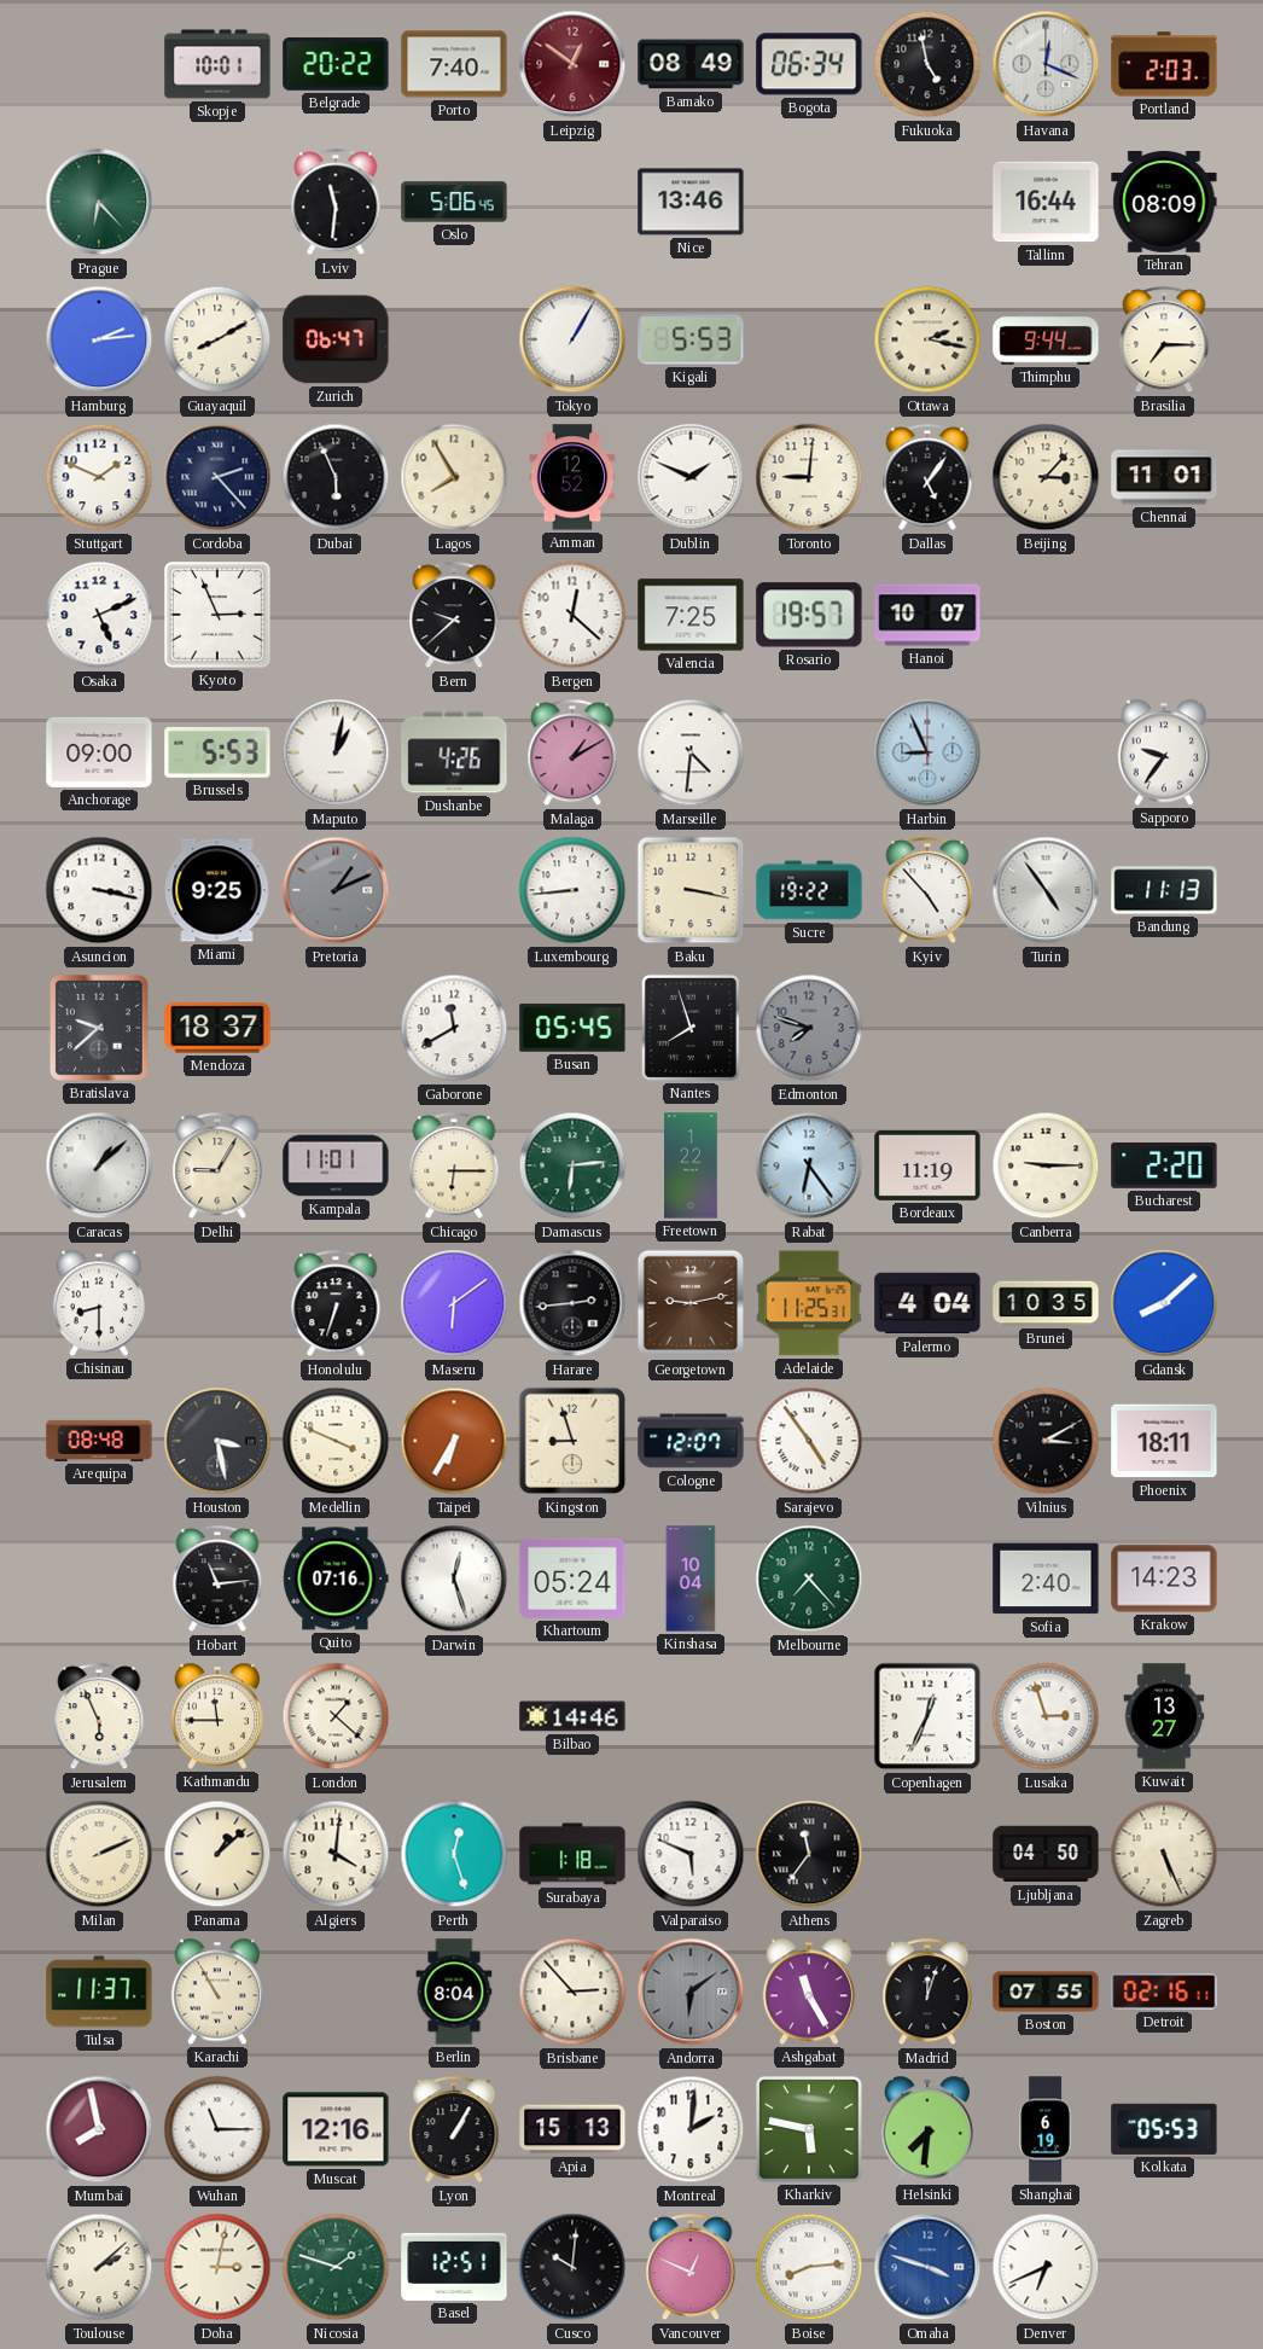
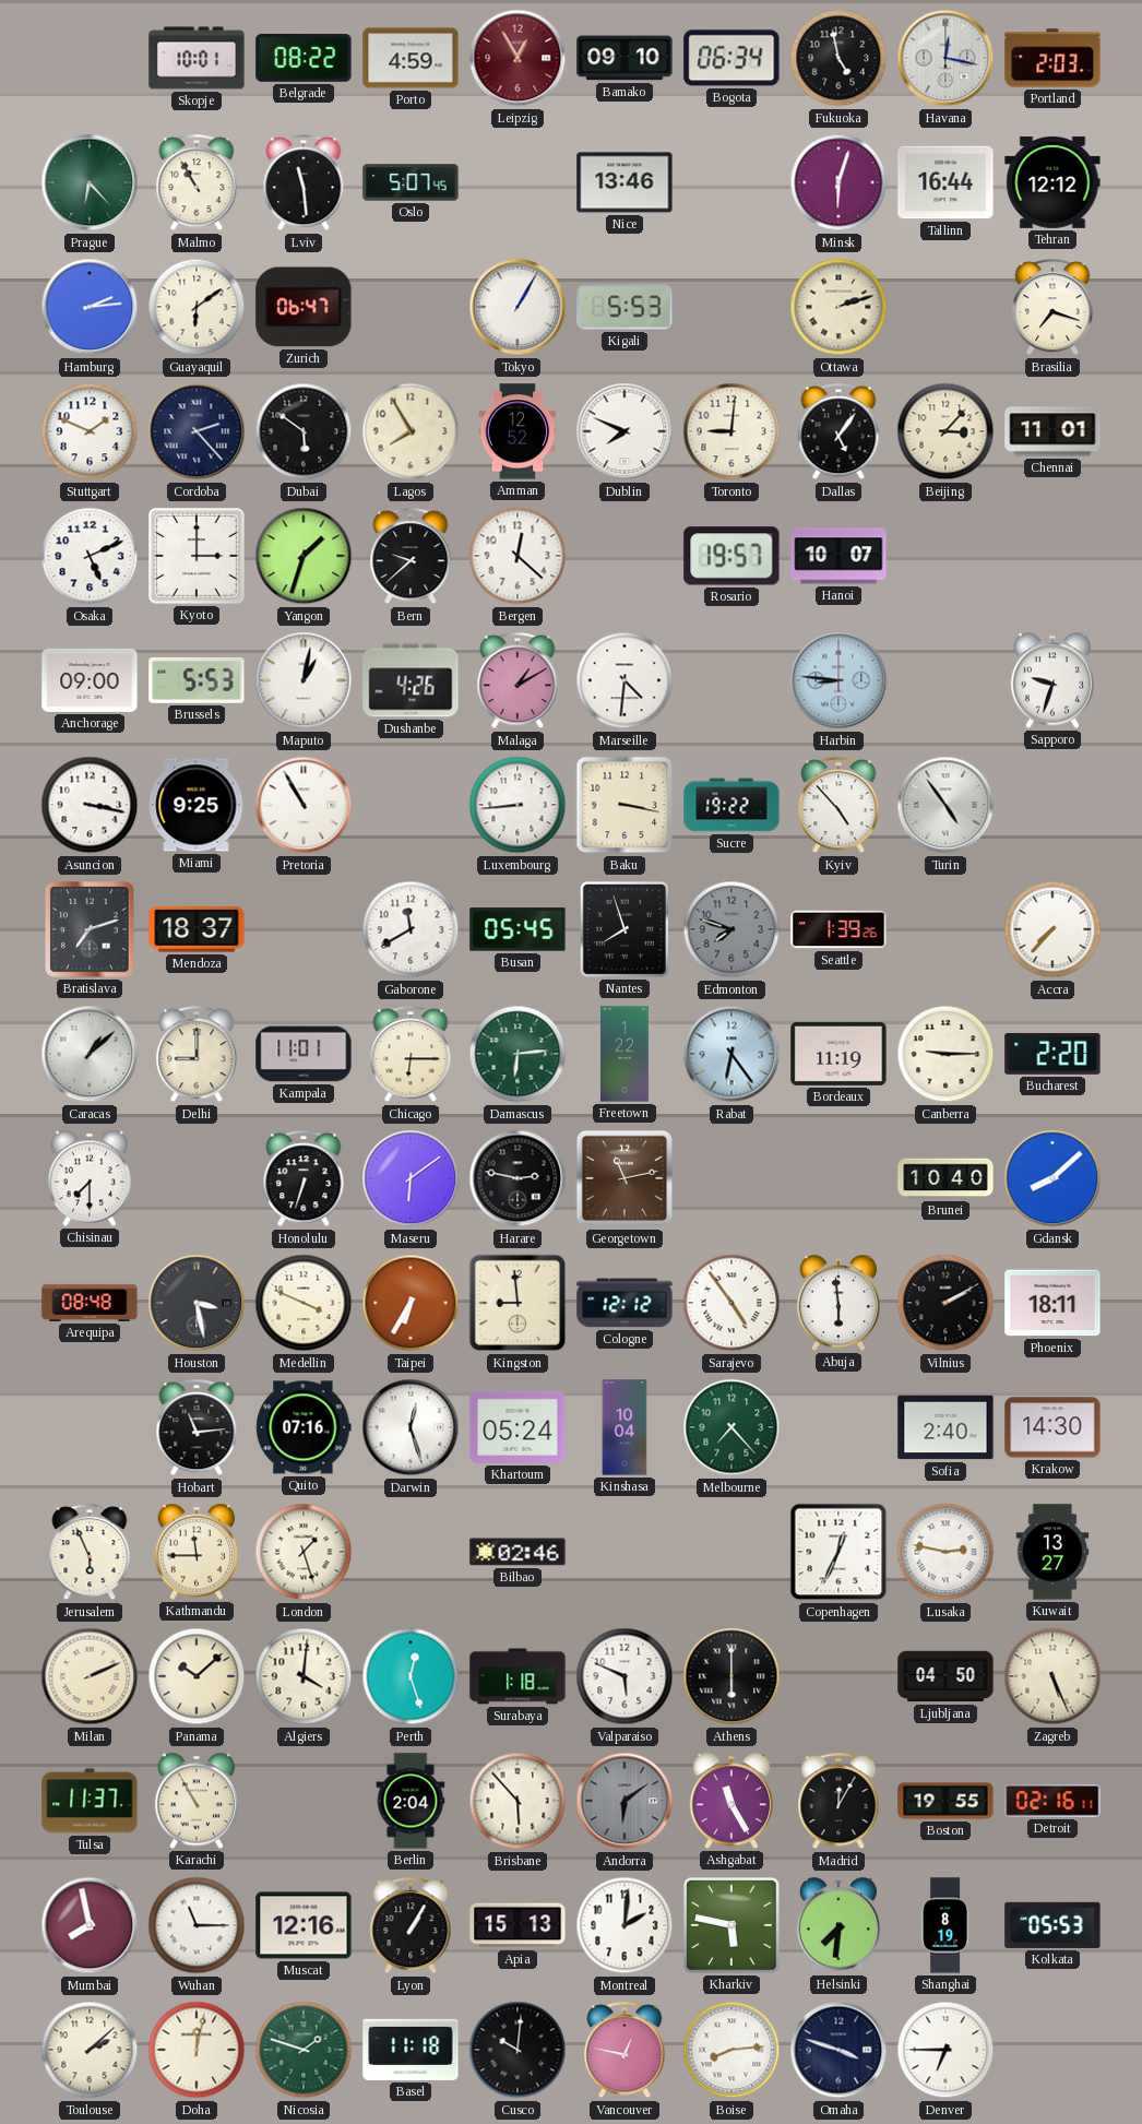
Belgrade: 20:22 -> 08:22 (304, 59)
Porto: 7:40 -> 4:59 (411, 58)
Leipzig: 12:51 -> 12:55 (518, 58)
Bamako: 08:49 -> 09:10 (624, 58)
Havana: 12:19 -> 12:17 (945, 58)
Malmo: none -> 10:55 (197, 183)
Lviv: 11:31 -> 11:29 (304, 183)
Oslo: 5:06 -> 5:07 (411, 182)
Minsk: none -> 6:03 (838, 182)
Tehran: 08:09 -> 12:12 (1052, 182)
Guayaquil: 8:10 -> 6:09 (197, 307)
Ottawa: 2:17 -> 2:12 (838, 307)
Thimphu: 9:44 -> none (1046, 339)
Brasilia: 7:15 -> 7:18 (1052, 308)
Dubai: 5:56 -> 5:51 (304, 431)
Dublin: 1:49 -> 7:49 (624, 431)
Kyoto: 2:56 -> 3:00 (198, 557)
Yangon: none -> 1:33 (304, 556)
Valencia: 7:25 -> none (691, 615)
Harbin: 8:56 -> 8:46 (838, 680)
Sapporo: 9:36 -> 9:33 (1052, 680)
Pretoria: 1:11 -> 10:55 (304, 805)
Pretoria dial: grey -> white (304, 805)
Bandung: 11:13 -> none (1164, 890)
Bratislava: 9:38 -> 7:12 (90, 929)
Seattle: none -> 1:39 (838, 929)
Accra: none -> 7:37 (1052, 929)
Delhi: 9:05 -> 9:00 (197, 1055)
Chisinau: 8:30 -> 7:30 (90, 1178)
Harare: 2:44 -> 2:47 (518, 1178)
Georgetown: 9:13 -> 11:13 (624, 1178)
Adelaide: 11:25 -> none (809, 1303)
Palermo: 4:04 -> none (927, 1303)
Brunei: 10:35 -> 10:40 (945, 1178)
Kingston: 8:57 -> 8:59 (518, 1303)
Cologne: 12:07 -> 12:12 (624, 1303)
Abuja: none -> 5:59 (838, 1303)
Vilnius: 3:10 -> 2:10 (945, 1303)
Krakow: 14:23 -> 14:30 (1052, 1427)
London: 1:22 -> 1:27 (304, 1552)
Bilbao: 14:46 -> 02:46 (518, 1552)
Lusaka: 2:57 -> 2:47 (945, 1552)
Panama: 1:08 -> 10:08 (197, 1676)
Athens: 11:36 -> 6:00 (731, 1676)
Berlin: 8:04 -> 2:04 (411, 1801)
Brisbane: 2:53 -> 5:53 (518, 1801)
Madrid: 12:03 -> 12:05 (838, 1802)
Boston: 07:55 -> 19:55 (945, 1801)
Shanghai: 6:19 -> 8:19 (945, 1925)
Doha: 3:02 -> 12:02 (197, 2050)
Basel: 12:51 -> 11:18 (411, 2050)
Vancouver: 12:49 -> 12:47 (624, 2051)
Omaha dial: blue -> navy (838, 2050)
Denver: 6:41 -> 6:45 (945, 2050)
